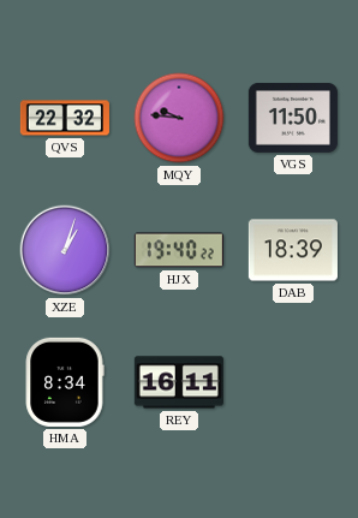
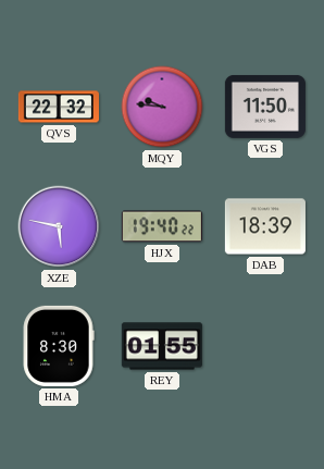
XZE: 1:03 -> 5:47 (59, 226)
HMA: 8:34 -> 8:30 (59, 346)
REY: 16:11 -> 01:55 (162, 346)
